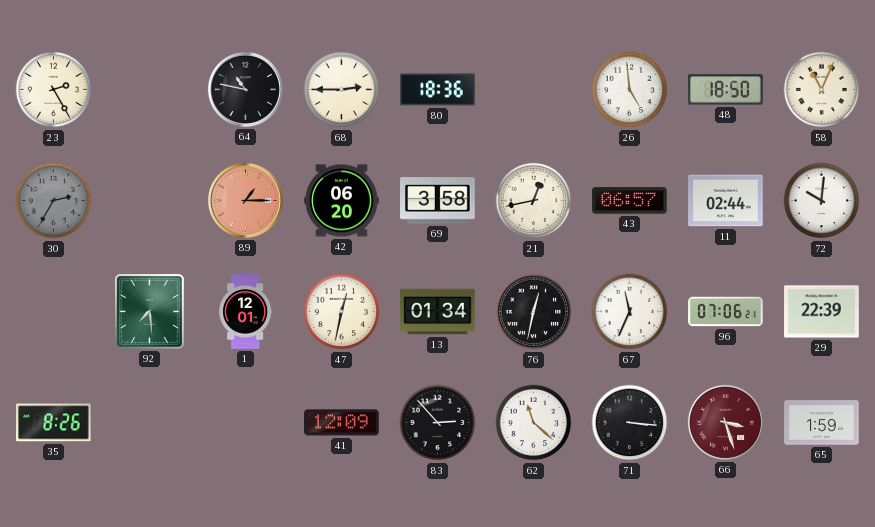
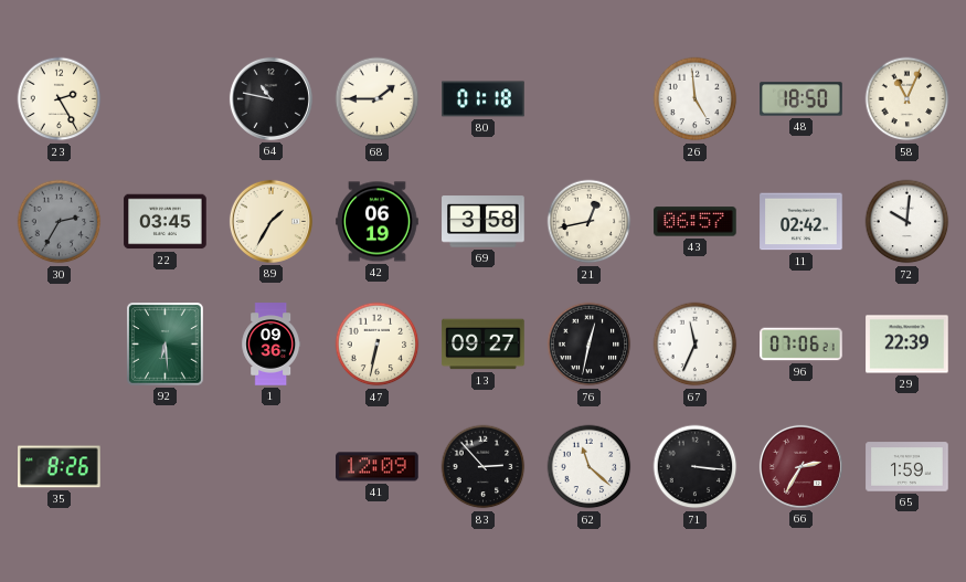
68: 2:45 -> 1:45 (378, 99)
80: 18:36 -> 01:18 (484, 99)
22: none -> 03:45 (166, 222)
89: 1:15 -> 1:35 (270, 221)
89 dial: salmon -> cream (270, 221)
42: 06:20 -> 06:19 (378, 222)
11: 02:44 -> 02:42 (802, 222)
92: 7:29 -> 6:29 (166, 345)
1: 12:01 -> 09:36 (272, 345)
47: 12:32 -> 6:32 (378, 345)
13: 01:34 -> 09:27 (484, 345)
66: 3:27 -> 2:35 (800, 466)
